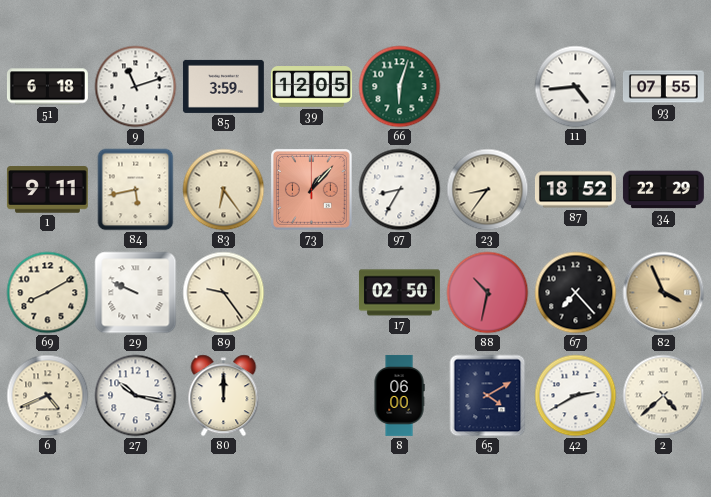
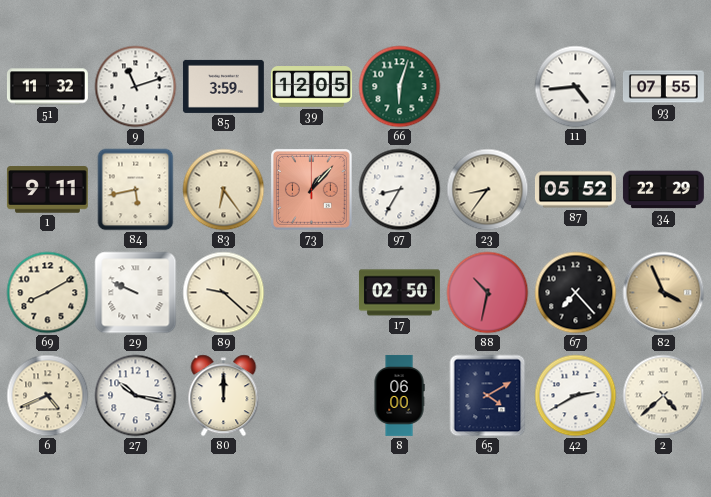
51: 6:18 -> 11:32 (47, 87)
87: 18:52 -> 05:52 (575, 190)
89: 9:24 -> 9:22 (224, 293)
